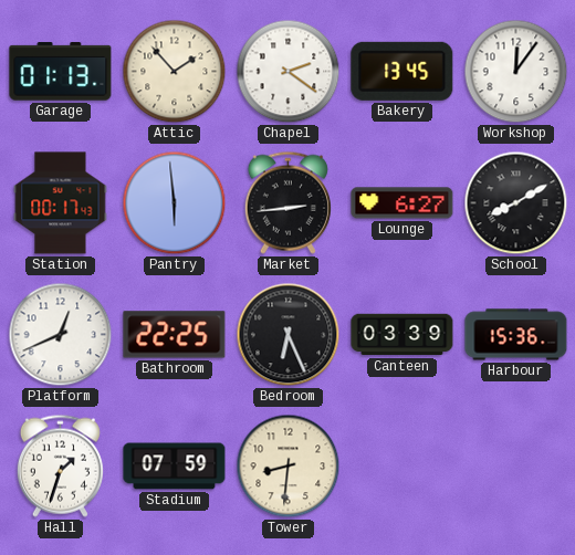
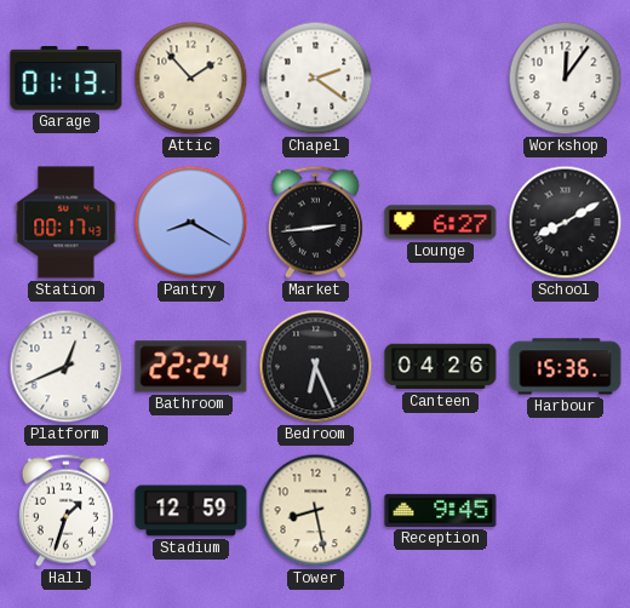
Bakery: 13:45 -> none (402, 71)
Pantry: 5:59 -> 8:20 (191, 223)
Bathroom: 22:25 -> 22:24 (191, 367)
Canteen: 03:39 -> 04:26 (441, 367)
Stadium: 07:59 -> 12:59 (191, 511)
Tower: 8:31 -> 8:28 (316, 511)
Reception: none -> 9:45 (441, 510)
